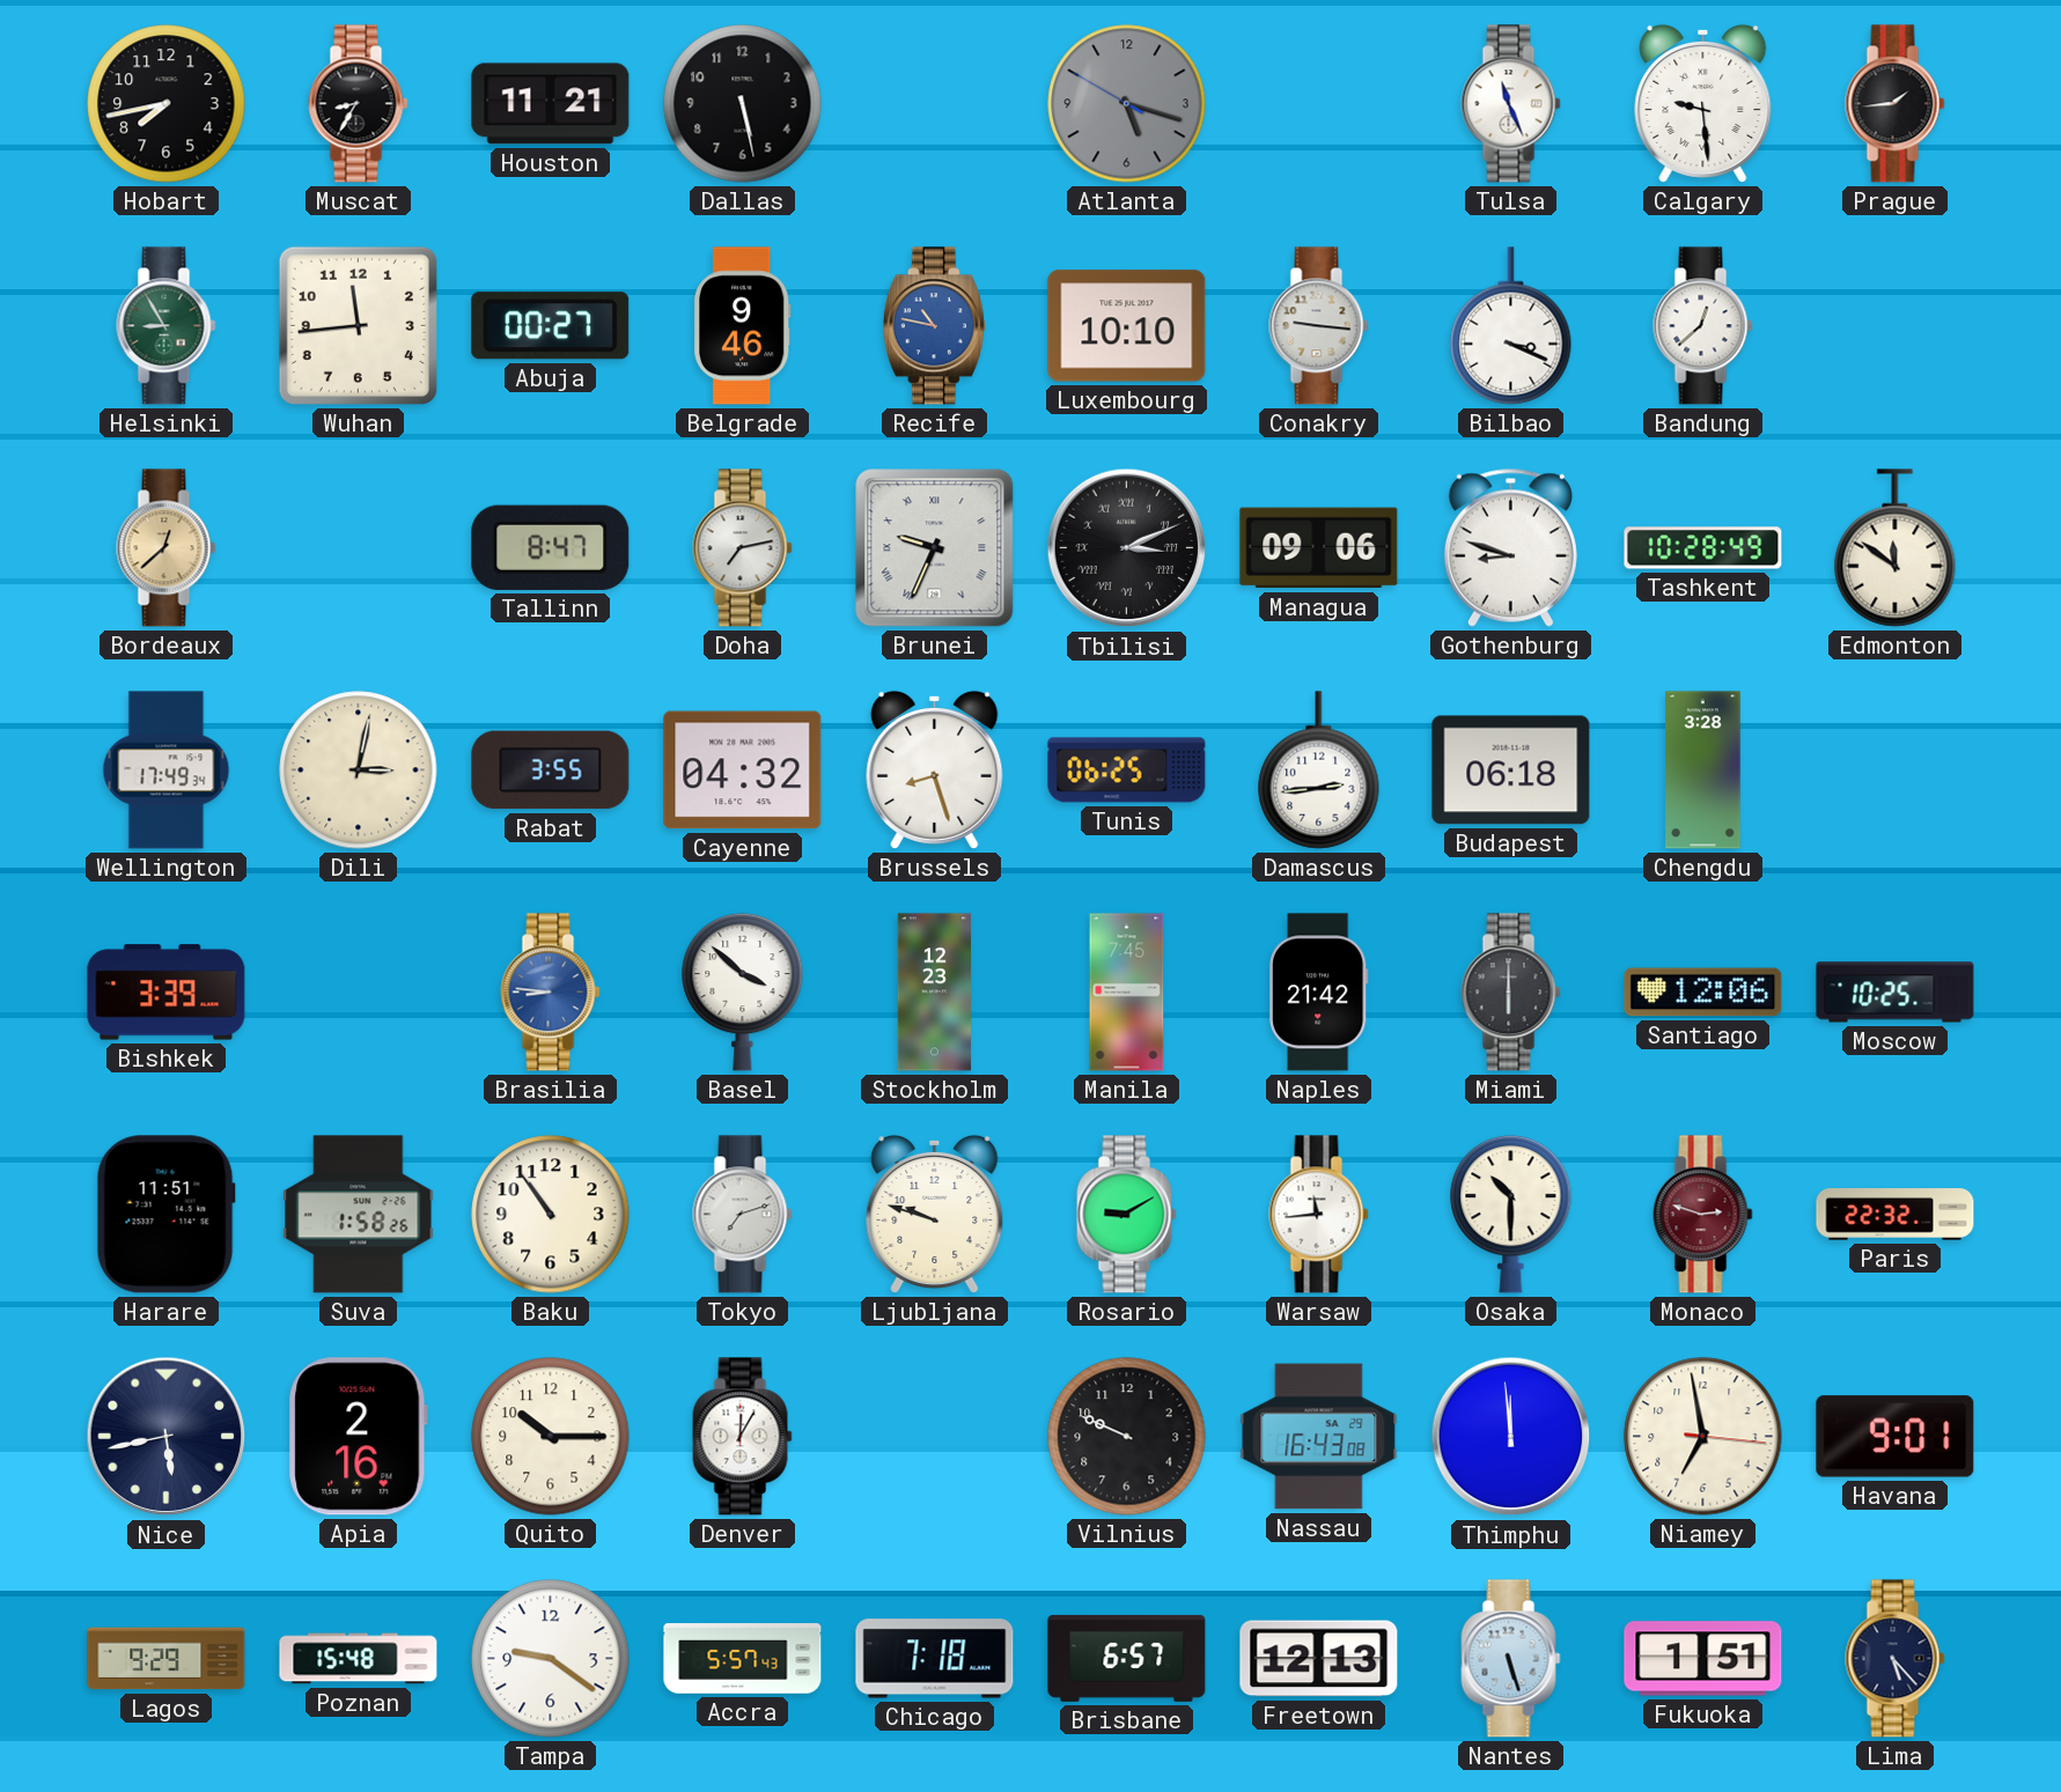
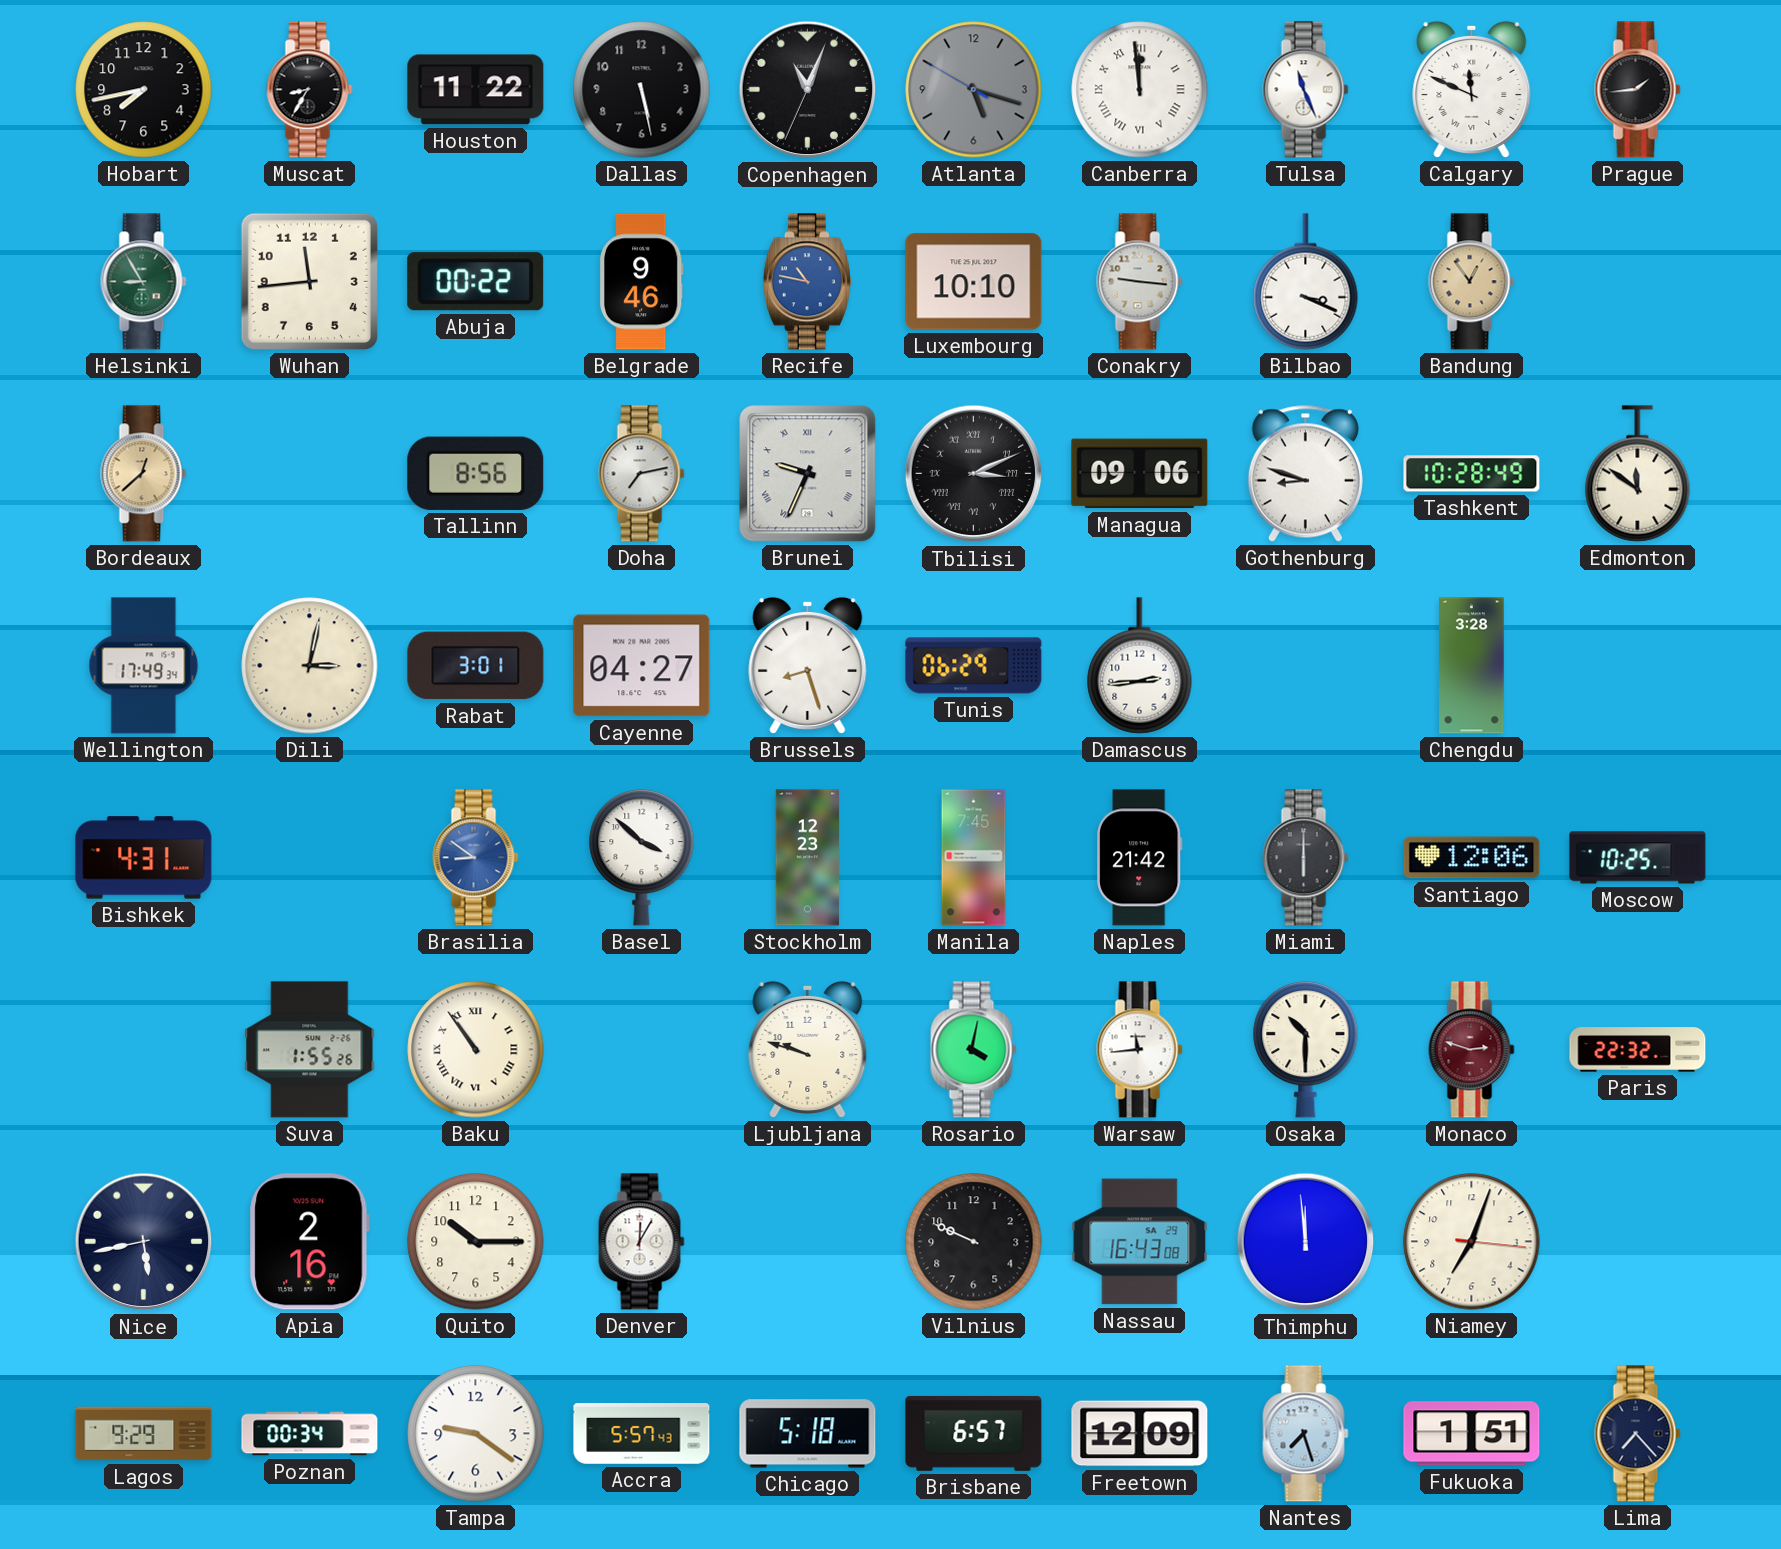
Houston: 11:21 -> 11:22 (476, 90)
Copenhagen: none -> 11:03 (808, 90)
Canberra: none -> 11:59 (1140, 90)
Calgary: 9:29 -> 11:49 (1472, 89)
Abuja: 00:27 -> 00:22 (476, 282)
Bandung: 12:38 -> 12:54 (1472, 282)
Bandung dial: white -> champagne (1472, 282)
Tallinn: 8:47 -> 8:56 (476, 473)
Rabat: 3:55 -> 3:01 (476, 666)
Cayenne: 04:32 -> 04:27 (642, 666)
Tunis: 06:25 -> 06:29 (974, 666)
Budapest: 06:18 -> none (1511, 770)
Bishkek: 3:39 -> 4:31 (144, 858)
Brasilia: 8:46 -> 8:51 (476, 858)
Harare: 11:51 -> none (165, 1215)
Suva: 1:58 -> 1:55 (310, 1050)
Baku numerals: Arabic -> Roman (476, 1050)
Tokyo: 7:12 -> none (743, 1215)
Rosario: 9:10 -> 4:02 (974, 1050)
Niamey: 6:58 -> 7:03 (1472, 1242)
Havana: 9:01 -> none (1896, 1437)
Poznan: 15:48 -> 00:34 (310, 1434)
Chicago: 7:18 -> 5:18 (808, 1434)
Freetown: 12:13 -> 12:09 (1140, 1434)
Nantes: 5:27 -> 7:27 (1306, 1434)
Lima: 5:23 -> 7:23 (1638, 1434)
